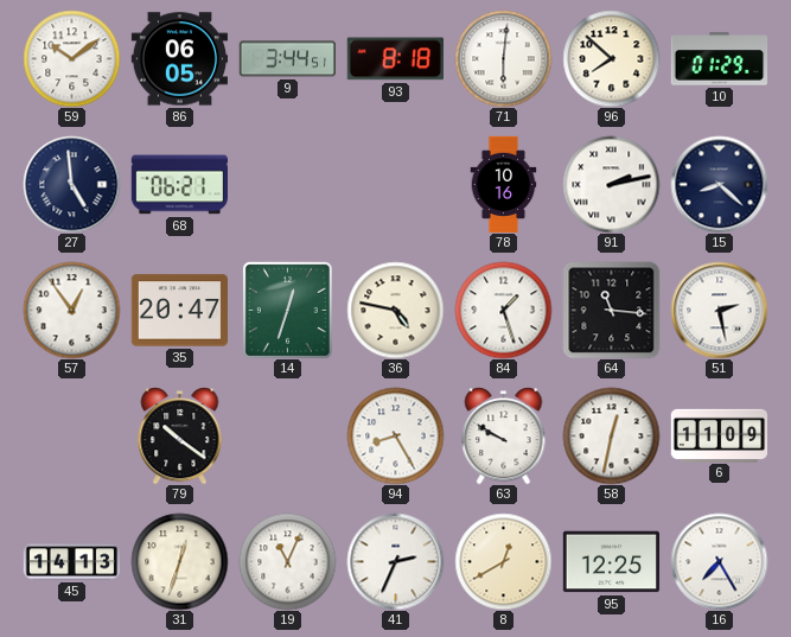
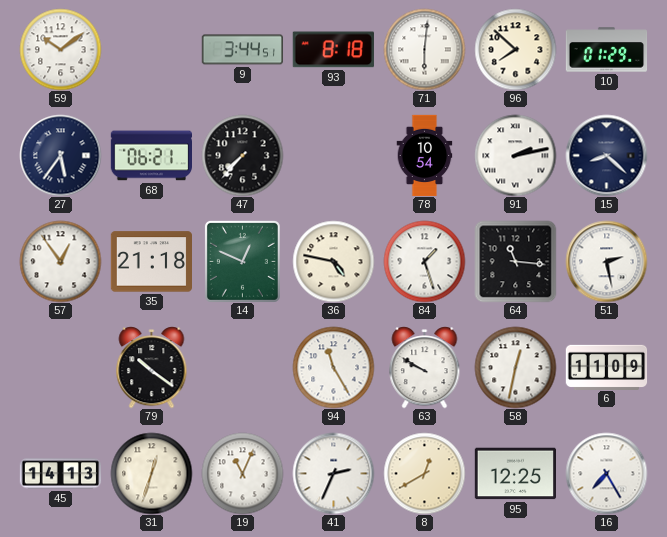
86: 06:05 -> none (179, 59)
27: 4:59 -> 5:36 (60, 155)
47: none -> 7:37 (242, 155)
78: 10:16 -> 10:54 (425, 155)
35: 20:47 -> 21:18 (151, 262)
14: 12:33 -> 12:49 (242, 261)
94: 8:25 -> 11:25 (333, 367)
